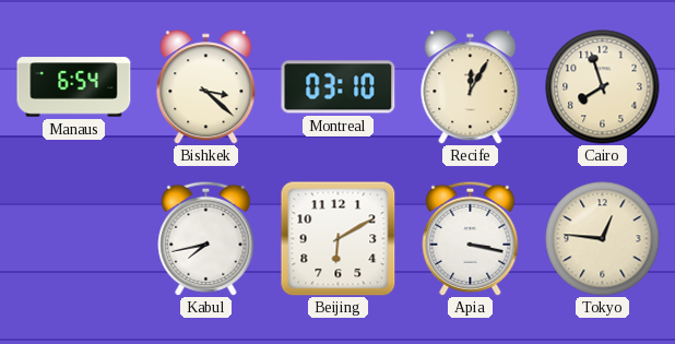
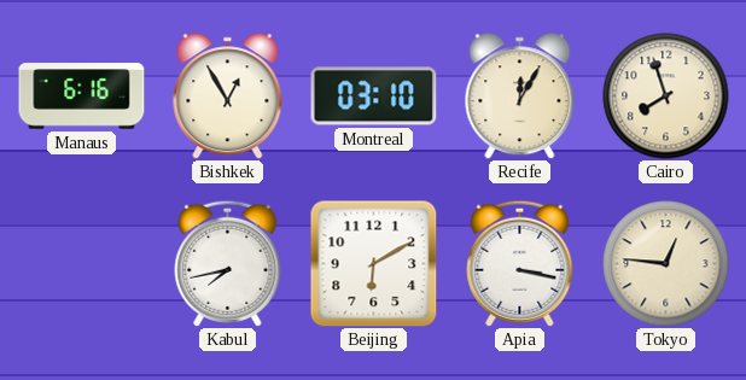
Manaus: 6:54 -> 6:16 (82, 97)
Bishkek: 3:22 -> 12:55 (228, 97)
